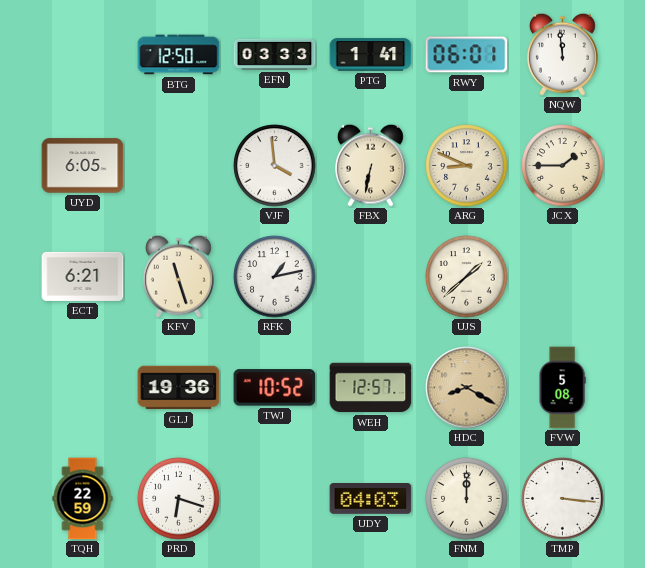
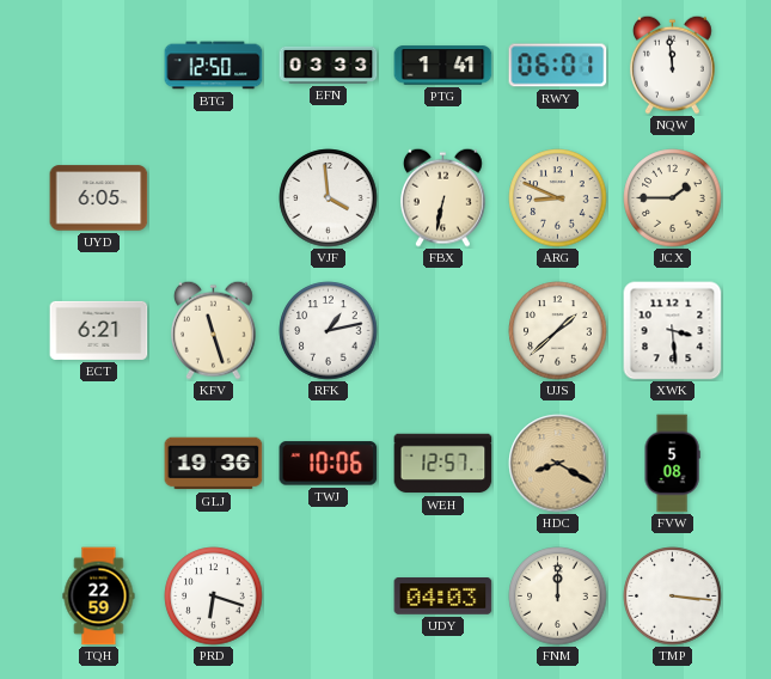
XWK: none -> 3:29 (673, 331)
TWJ: 10:52 -> 10:06 (329, 464)
